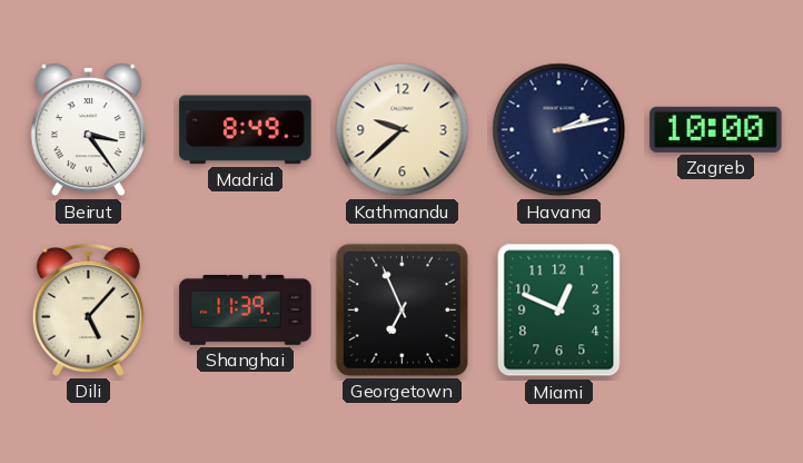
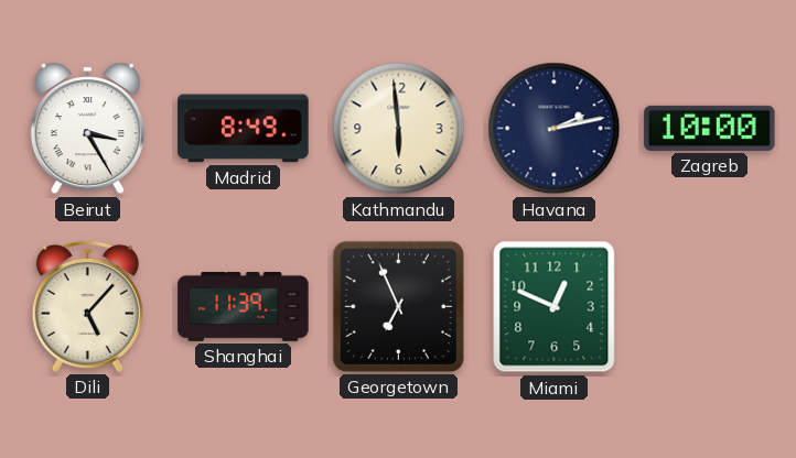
Beirut: 3:24 -> 3:25 (87, 129)
Kathmandu: 9:38 -> 5:59 (399, 129)
